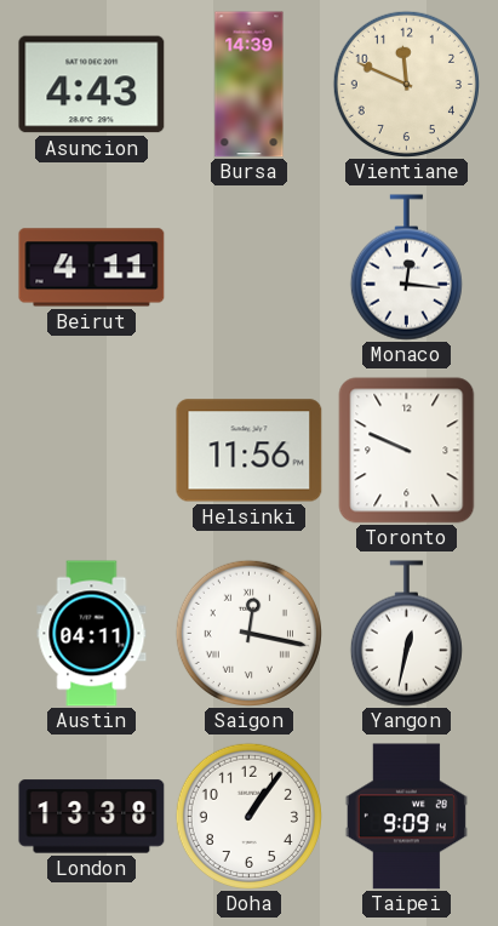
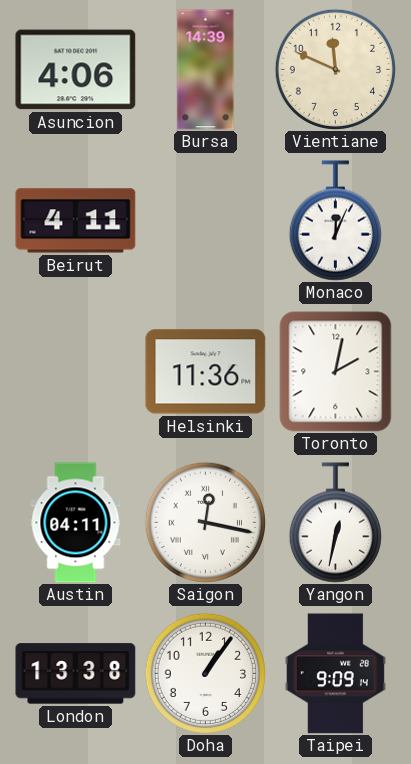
Asuncion: 4:43 -> 4:06 (76, 70)
Monaco: 12:16 -> 12:04 (335, 221)
Helsinki: 11:56 -> 11:36 (206, 372)
Toronto: 9:49 -> 2:02 (336, 372)
